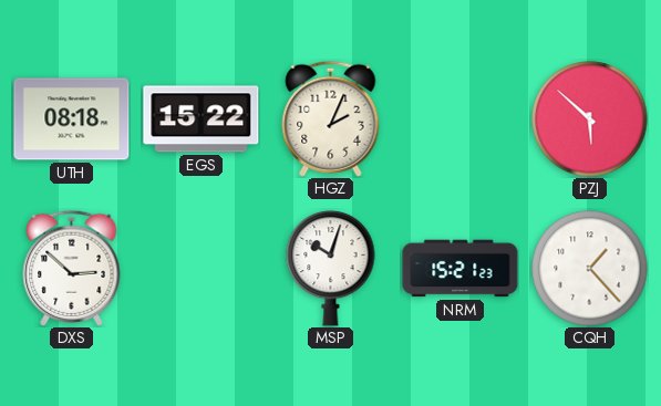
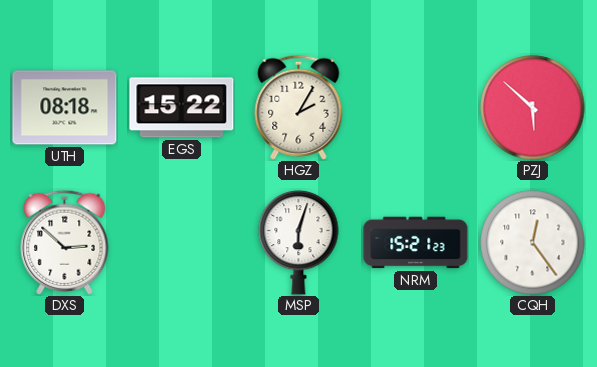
HGZ: 2:04 -> 2:05 (299, 107)
MSP: 10:03 -> 6:03 (299, 242)
CQH: 1:23 -> 12:24 (533, 243)
